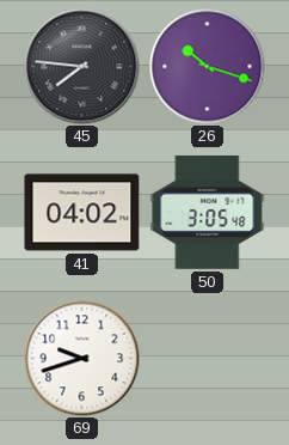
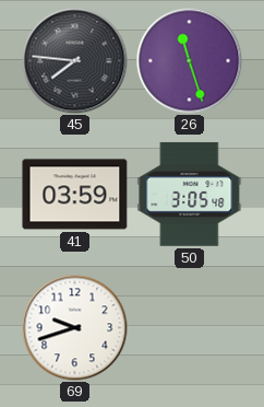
26: 10:18 -> 11:27 (190, 61)
41: 04:02 -> 03:59 (75, 195)
